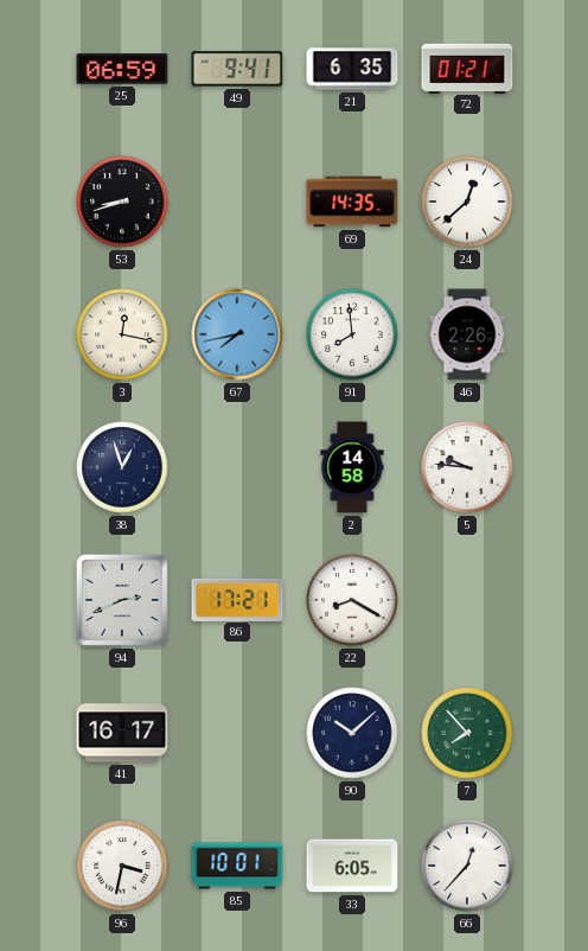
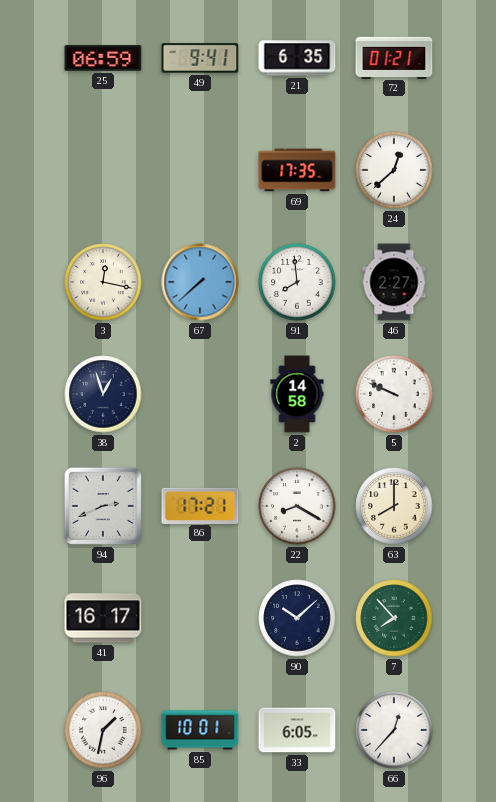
53: 8:42 -> none (122, 202)
69: 14:35 -> 17:35 (297, 170)
67: 7:43 -> 7:38 (200, 282)
46: 2:26 -> 2:27 (394, 282)
5: 9:46 -> 9:49 (394, 394)
63: none -> 8:00 (394, 506)
96: 3:32 -> 1:32 (103, 730)
